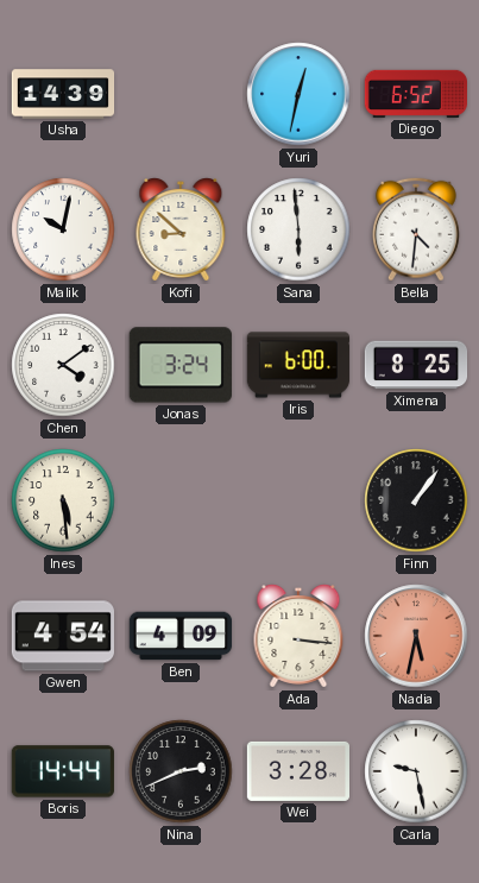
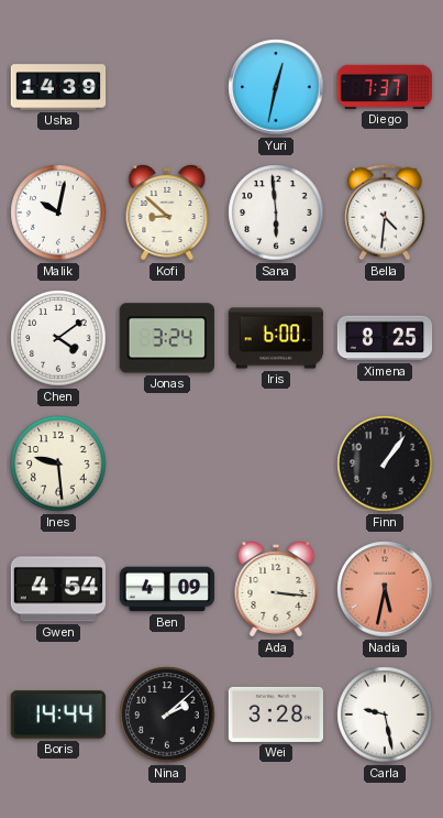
Diego: 6:52 -> 7:37 (384, 87)
Ines: 5:29 -> 9:29 (58, 463)
Nina: 2:41 -> 2:08 (167, 715)
